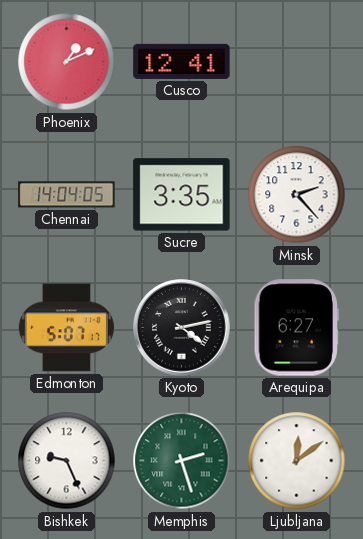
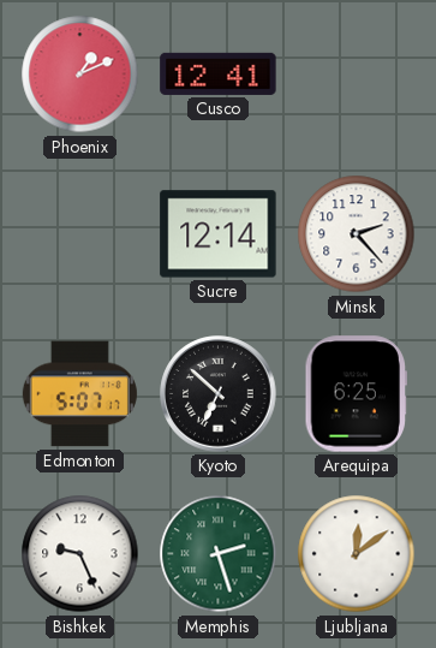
Chennai: 14:04 -> none (67, 195)
Sucre: 3:35 -> 12:14 (219, 234)
Kyoto: 4:13 -> 6:52 (219, 394)
Arequipa: 6:27 -> 6:25 (356, 394)
